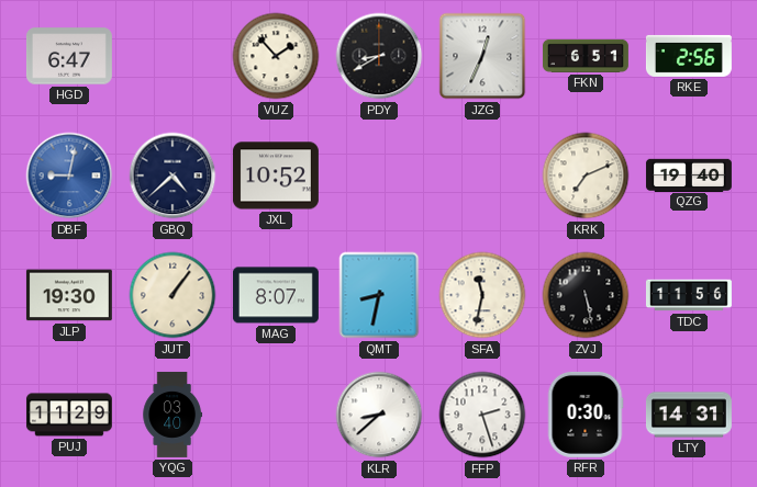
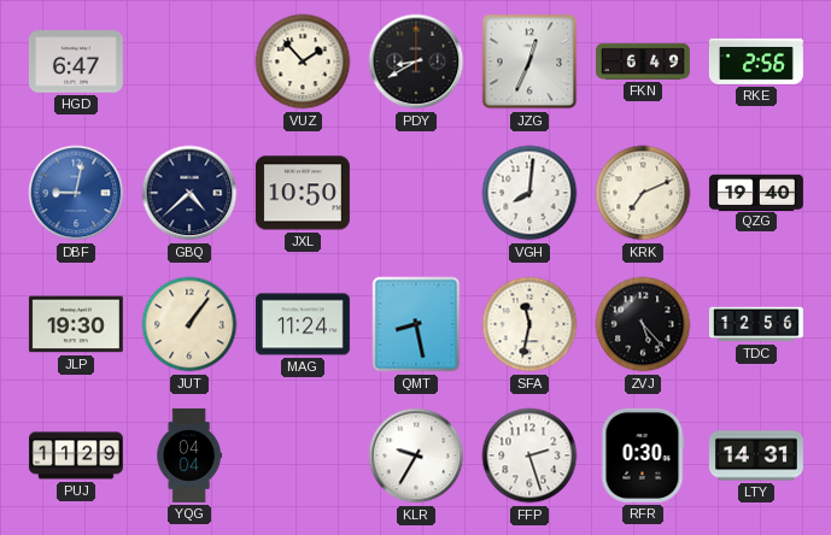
FKN: 6:51 -> 6:49 (643, 61)
JXL: 10:52 -> 10:50 (303, 193)
VGH: none -> 8:01 (529, 193)
MAG: 8:07 -> 11:24 (303, 324)
QMT: 8:32 -> 8:28 (416, 324)
ZVJ: 5:28 -> 5:23 (643, 324)
TDC: 11:56 -> 12:56 (756, 324)
YQG: 03:40 -> 04:04 (189, 455)
KLR: 8:38 -> 9:35 (416, 455)
